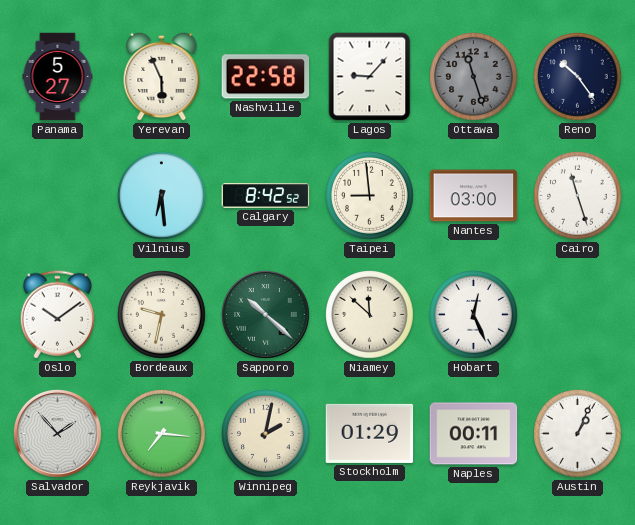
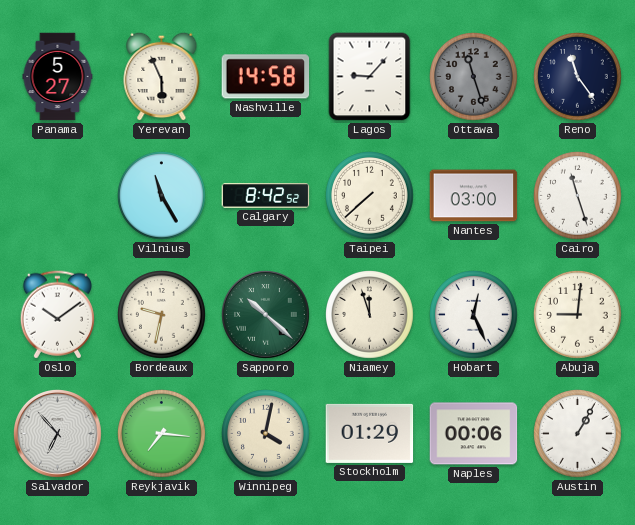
Nashville: 22:58 -> 14:58 (266, 77)
Reno: 10:24 -> 11:24 (578, 77)
Vilnius: 6:29 -> 11:25 (162, 196)
Taipei: 8:59 -> 7:38 (370, 196)
Niamey: 11:52 -> 11:57 (370, 315)
Abuja: none -> 9:01 (578, 315)
Salvador: 1:53 -> 6:53 (58, 434)
Winnipeg: 2:02 -> 4:02 (266, 434)
Naples: 00:11 -> 00:06 (474, 434)
Austin: 1:04 -> 1:05 (578, 434)
